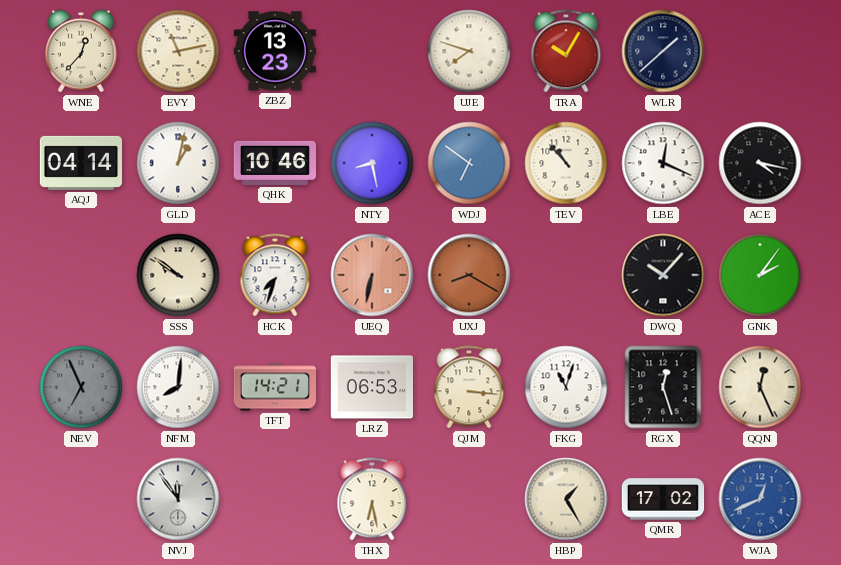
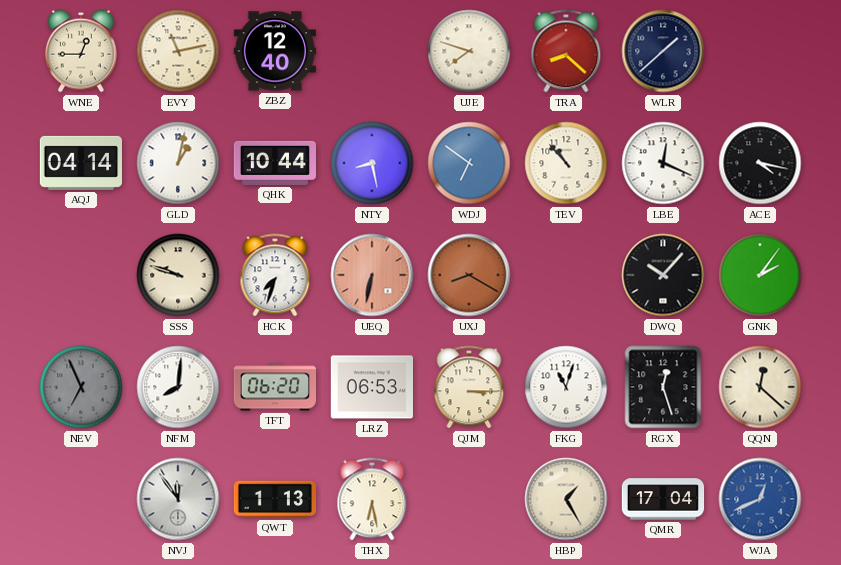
WNE: 12:37 -> 12:45 (81, 51)
ZBZ: 13:23 -> 12:40 (274, 51)
TRA: 10:05 -> 8:22 (566, 51)
QHK: 10:46 -> 10:44 (275, 163)
SSS: 9:51 -> 9:48 (178, 275)
TFT: 14:21 -> 06:20 (274, 387)
QJM: 3:16 -> 3:15 (469, 387)
QQN: 12:26 -> 12:22 (760, 387)
QWT: none -> 1:13 (274, 499)
QMR: 17:02 -> 17:04 (663, 499)
